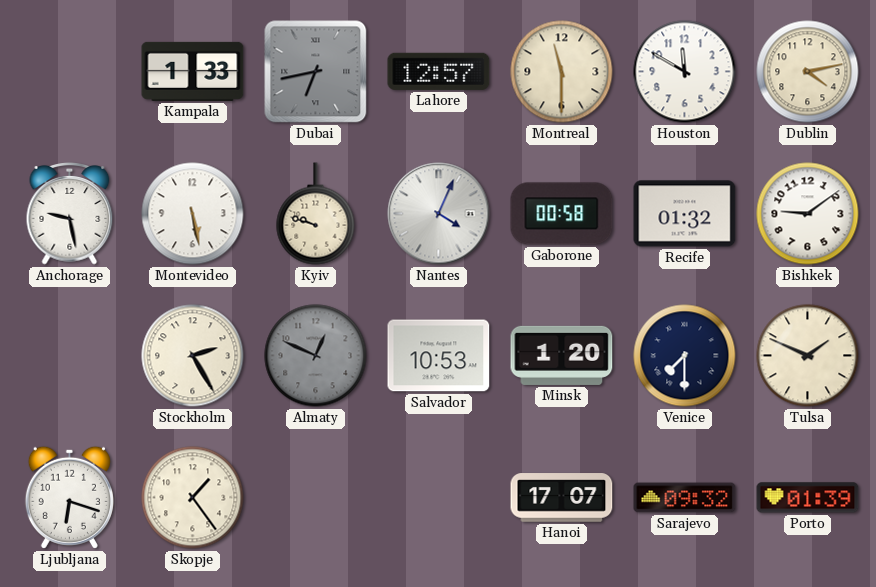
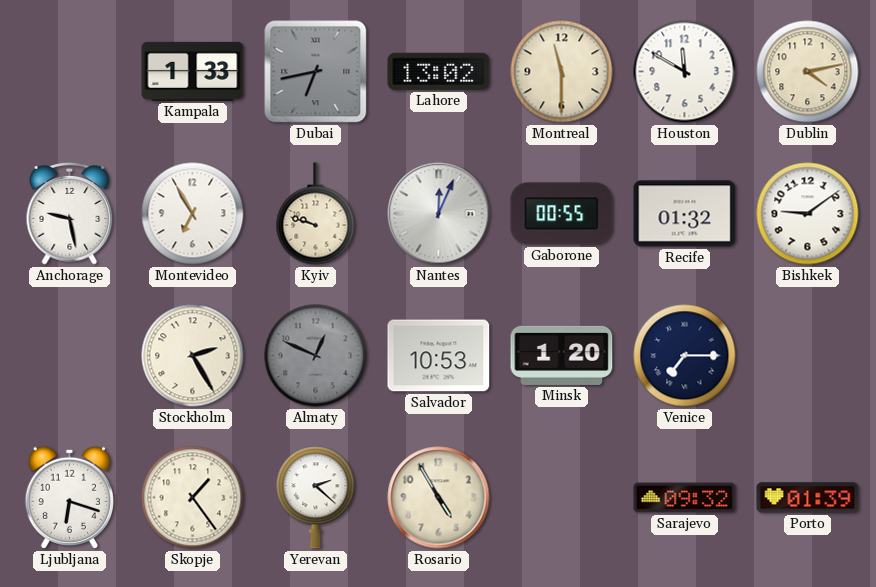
Lahore: 12:57 -> 13:02 (439, 71)
Montevideo: 5:28 -> 6:55 (193, 214)
Nantes: 4:04 -> 12:04 (439, 214)
Gaborone: 00:58 -> 00:55 (562, 214)
Venice: 7:30 -> 7:15 (685, 356)
Tulsa: 1:49 -> none (808, 356)
Yerevan: none -> 2:22 (316, 498)
Rosario: none -> 4:55 (439, 498)
Hanoi: 17:07 -> none (562, 498)
